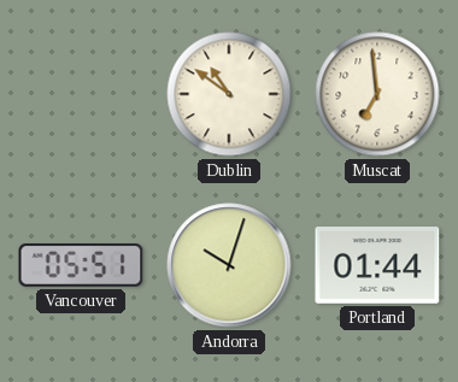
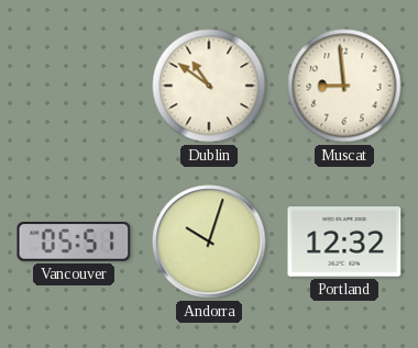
Muscat: 6:59 -> 8:59 (344, 86)
Portland: 01:44 -> 12:32 (344, 242)
